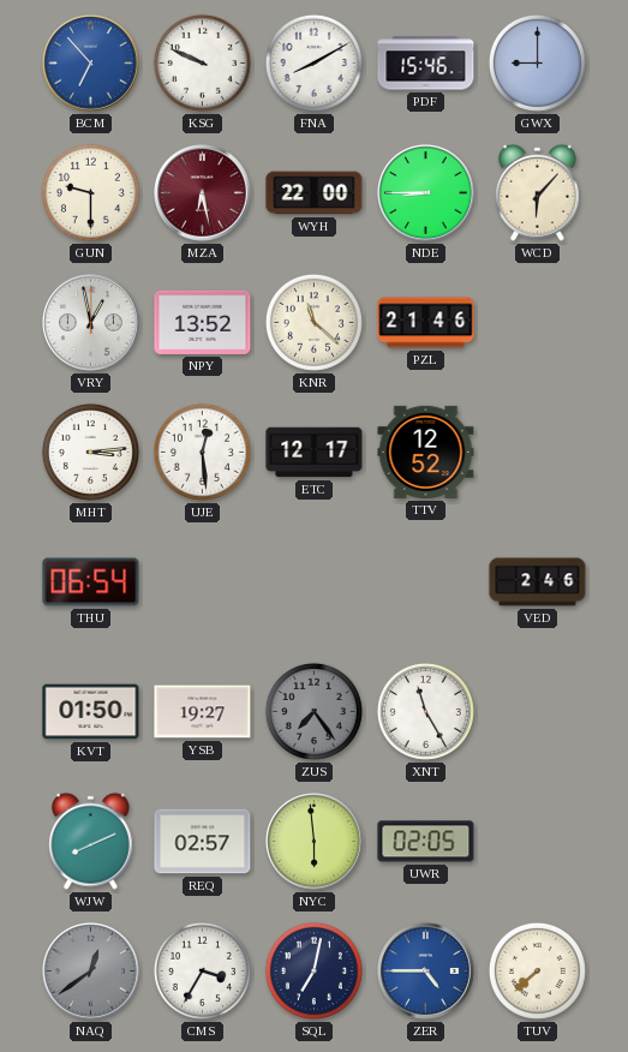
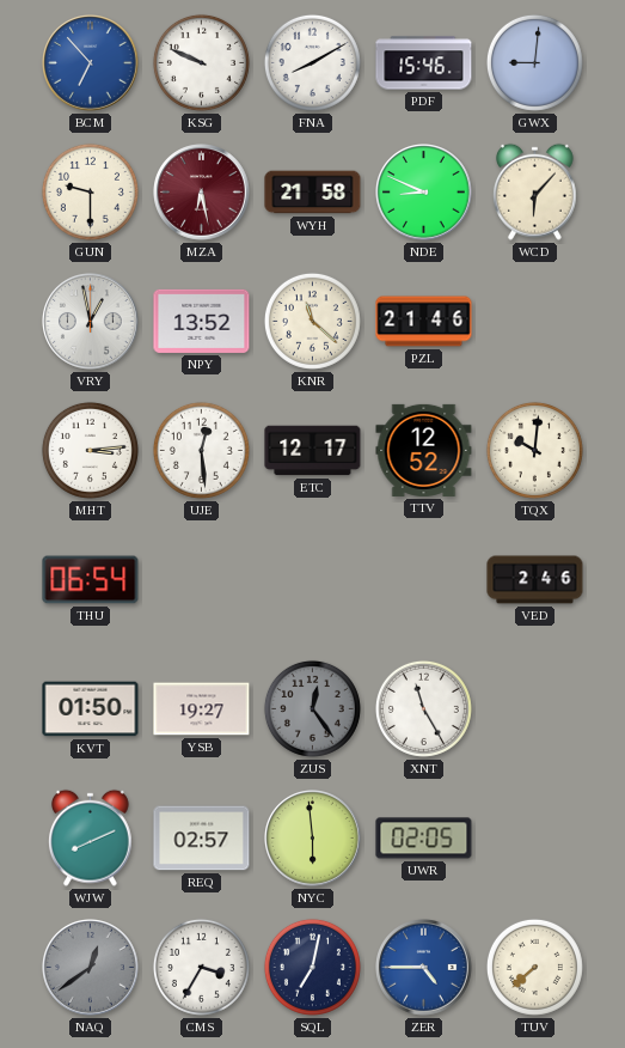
GWX: 9:00 -> 9:01 (534, 62)
WYH: 22:00 -> 21:58 (313, 193)
NDE: 8:45 -> 8:49 (424, 193)
TQX: none -> 10:01 (534, 450)
ZUS: 7:24 -> 12:24 (312, 708)
